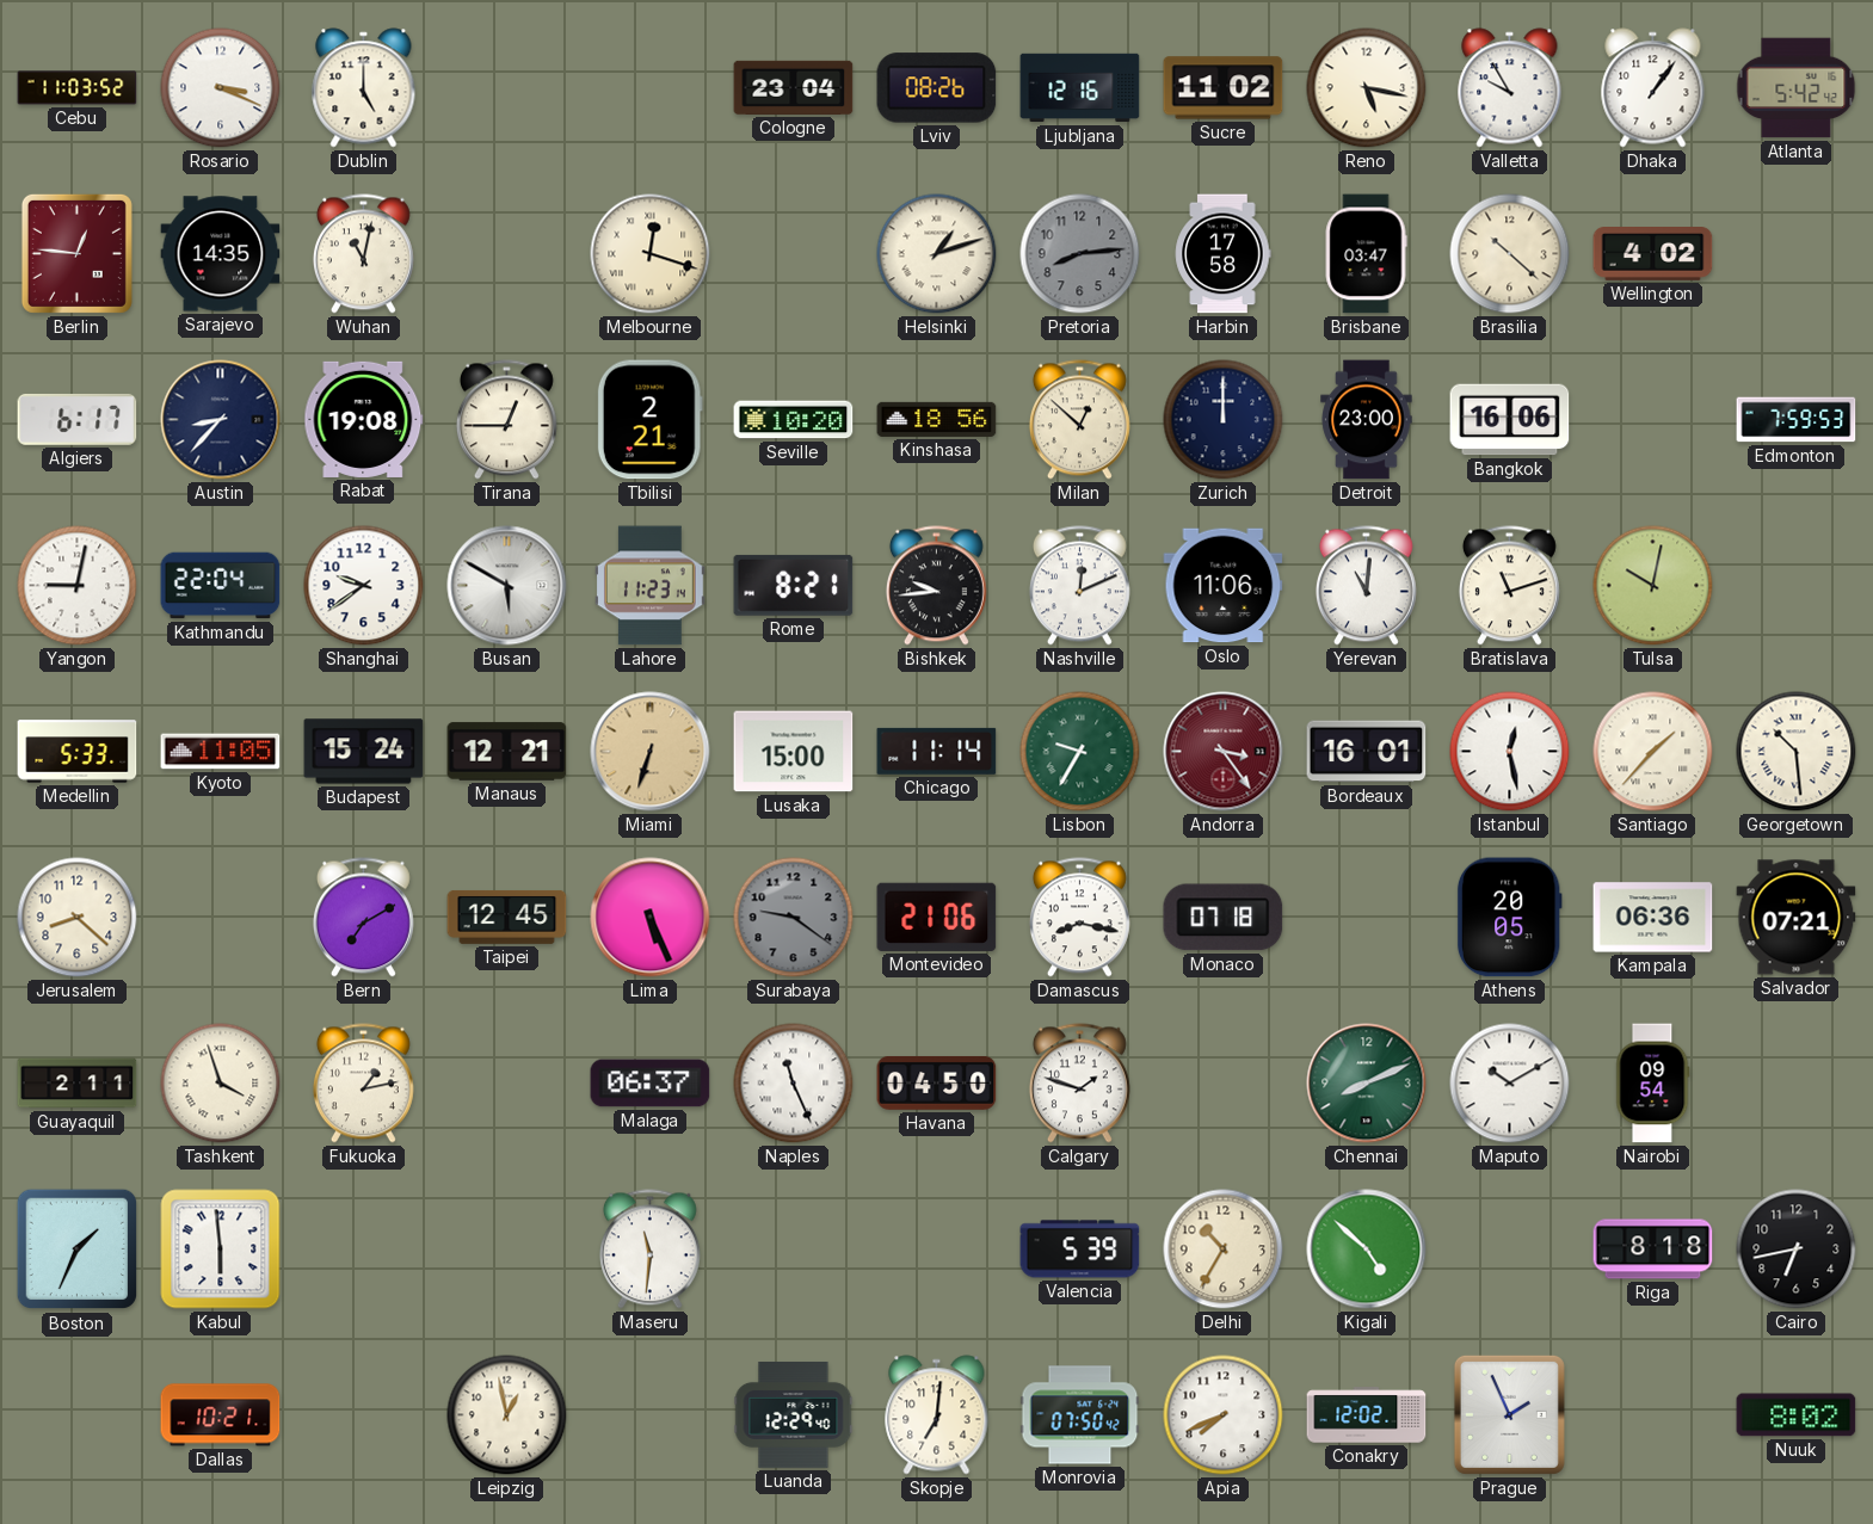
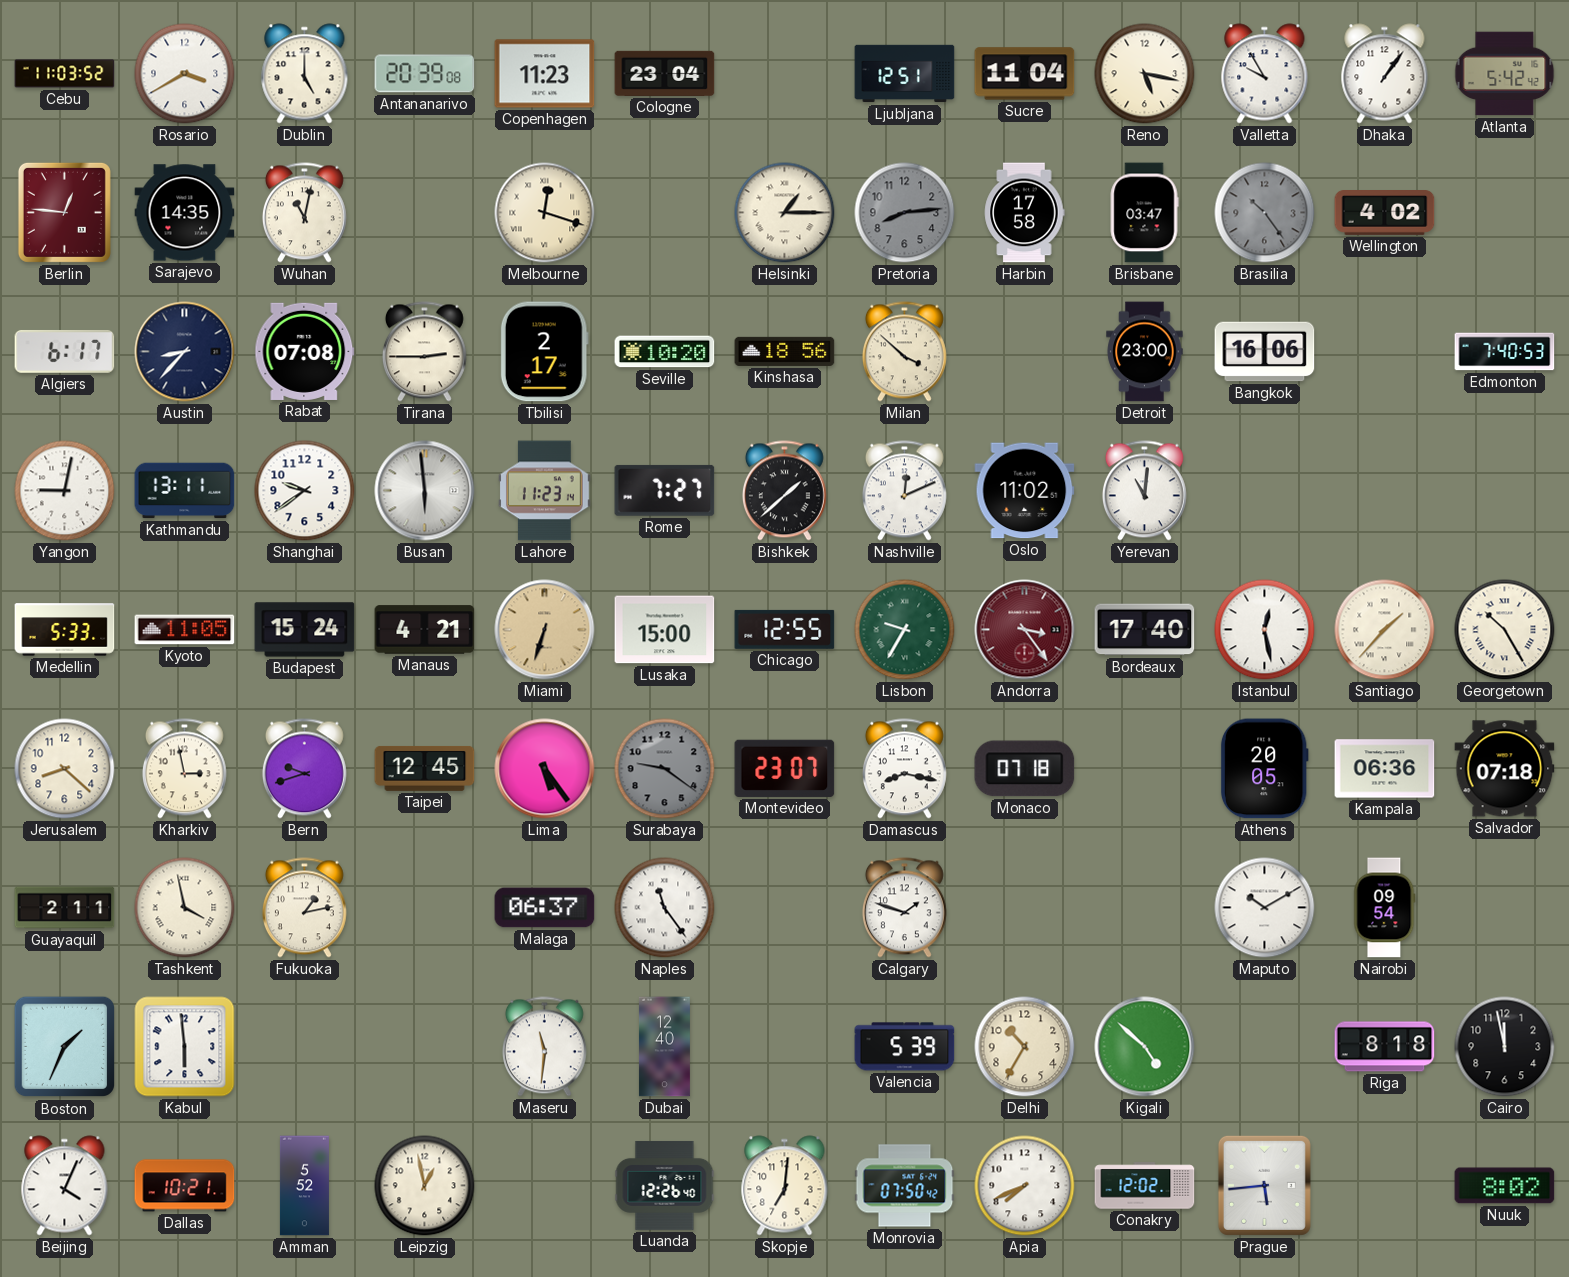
Rosario: 3:19 -> 3:40 (185, 74)
Antananarivo: none -> 20:39 (425, 74)
Copenhagen: none -> 11:23 (545, 74)
Lviv: 08:26 -> none (937, 88)
Ljubljana: 12:16 -> 12:51 (905, 74)
Sucre: 11:02 -> 11:04 (1025, 74)
Helsinki: 1:12 -> 1:15 (785, 213)
Brasilia: 10:22 -> 10:24 (1265, 213)
Brasilia dial: cream -> grey (1265, 213)
Rabat: 19:08 -> 07:08 (305, 351)
Tirana: 12:45 -> 2:45 (424, 352)
Tbilisi: 2:21 -> 2:17 (544, 352)
Milan: 12:52 -> 3:52 (904, 352)
Zurich: 12:00 -> none (1224, 420)
Edmonton: 7:59 -> 7:40 (1505, 352)
Kathmandu: 22:04 -> 13:11 (185, 491)
Busan: 5:50 -> 5:59 (425, 491)
Rome: 8:21 -> 7:27 (665, 490)
Bishkek: 9:44 -> 1:38 (784, 491)
Oslo: 11:06 -> 11:02 (1025, 491)
Bratislava: 11:12 -> none (1509, 586)
Tulsa: 10:02 -> none (1653, 586)
Manaus: 12:21 -> 4:21 (425, 630)
Chicago: 11:14 -> 12:55 (785, 629)
Bordeaux: 16:01 -> 17:40 (1145, 630)
Georgetown: 10:29 -> 10:25 (1505, 630)
Kharkiv: none -> 2:58 (184, 769)
Bern: 7:10 -> 9:42 (304, 769)
Lima: 5:26 -> 5:24 (545, 769)
Montevideo: 21:06 -> 23:07 (785, 768)
Salvador: 07:21 -> 07:18 (1505, 769)
Tashkent: 3:57 -> 3:58 (185, 908)
Naples: 11:26 -> 11:24 (665, 908)
Havana: 04:50 -> none (937, 1084)
Chennai: 8:11 -> none (1367, 1084)
Dubai: none -> 12:40 (664, 1047)
Cairo: 6:43 -> 11:58 (1505, 1047)
Beijing: none -> 4:04 (65, 1186)
Amman: none -> 5:52 (304, 1186)
Luanda: 12:29 -> 12:26 (665, 1185)
Prague: 1:56 -> 5:44 (1264, 1185)
